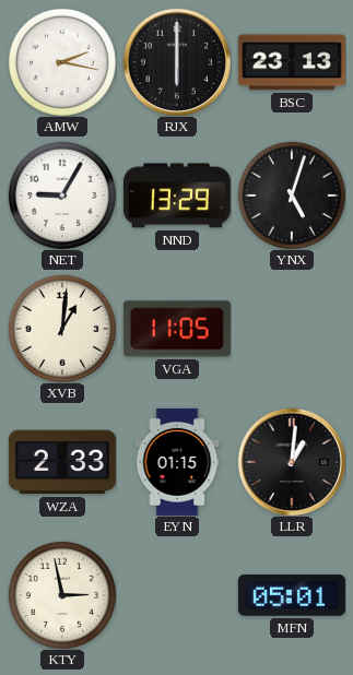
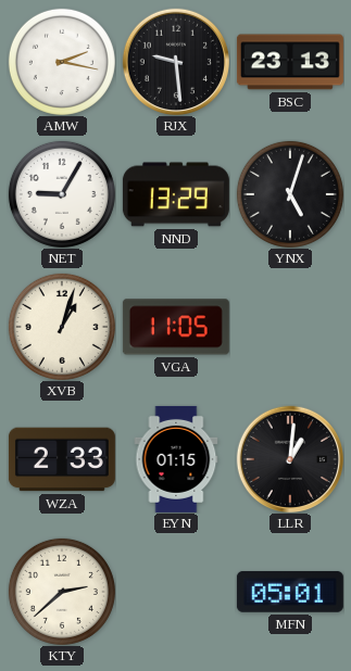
RJX: 6:00 -> 9:29 (175, 61)
XVB: 1:01 -> 1:03 (62, 327)
KTY: 2:58 -> 2:38 (62, 592)
